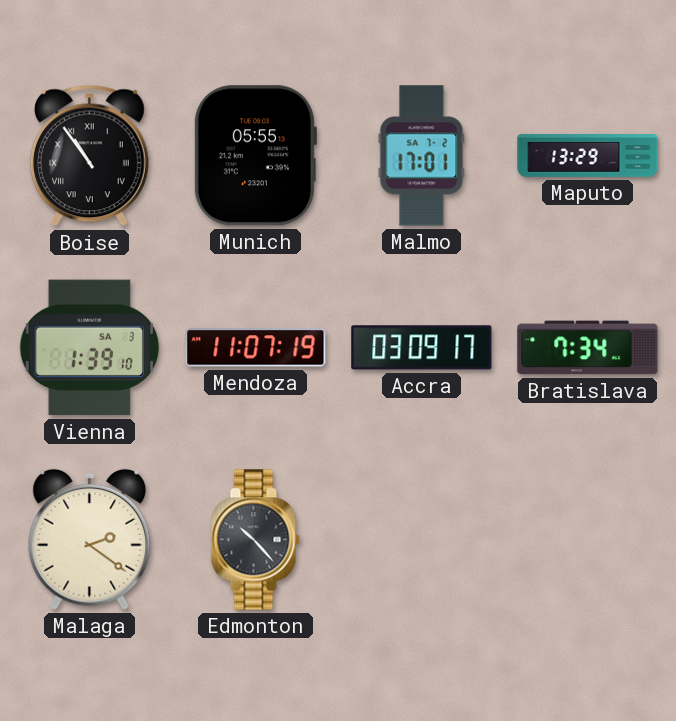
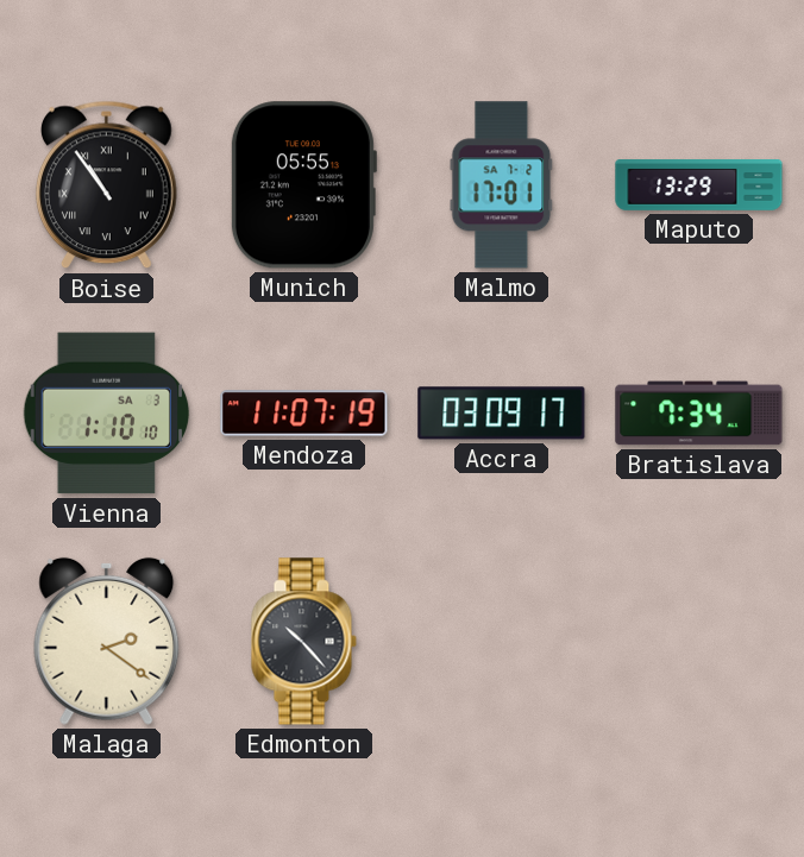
Vienna: 1:39 -> 1:10 (107, 414)
